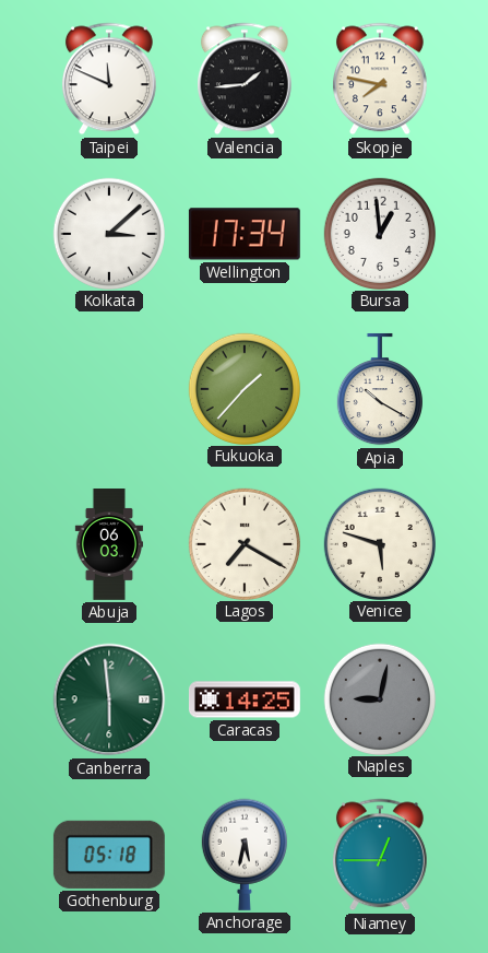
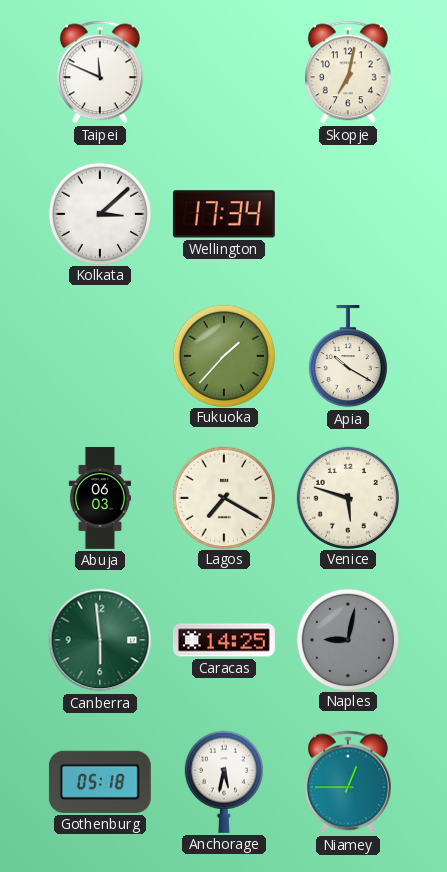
Valencia: 1:44 -> none (245, 79)
Skopje: 7:47 -> 7:02 (348, 72)
Bursa: 12:59 -> none (379, 233)
